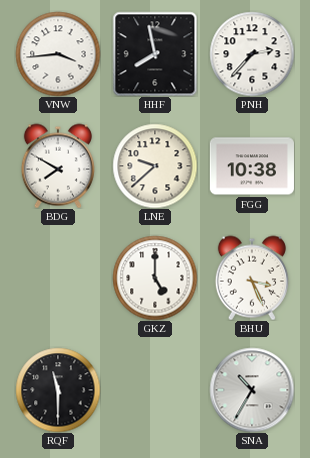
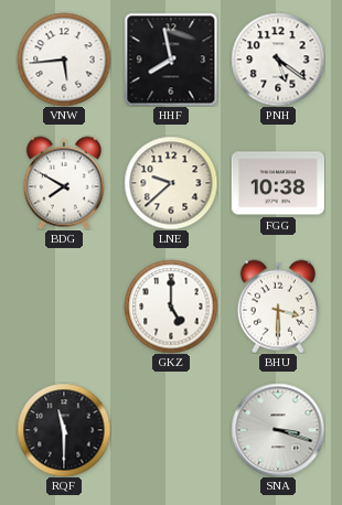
VNW: 3:44 -> 5:44 (64, 60)
PNH: 2:37 -> 5:21 (278, 60)
BHU: 3:26 -> 3:30 (278, 307)
SNA: 10:35 -> 3:18 (278, 430)
